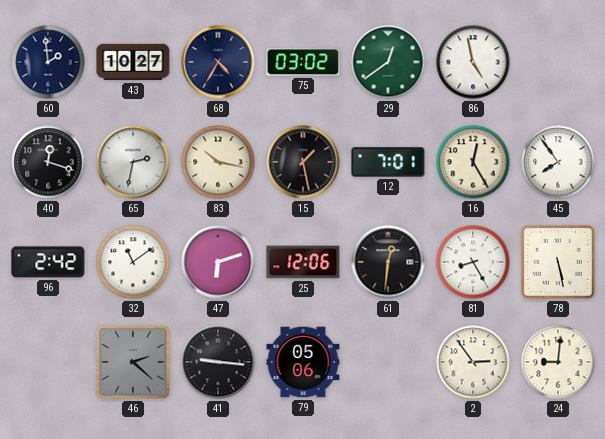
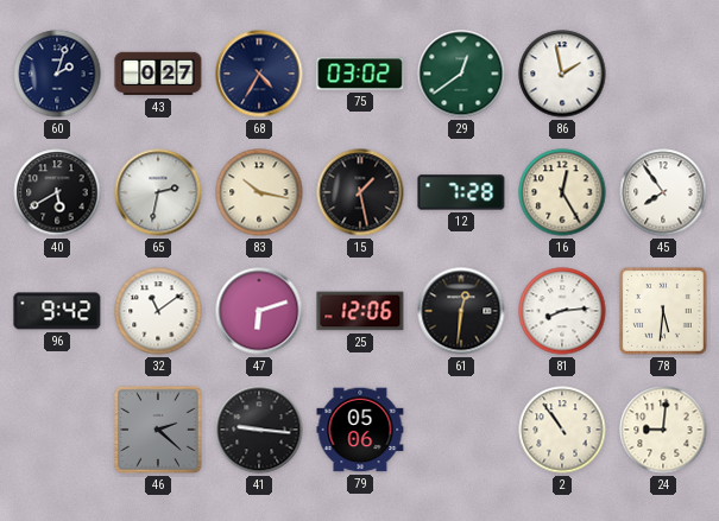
60: 1:59 -> 2:03 (57, 74)
43: 10:27 -> 0:27 (158, 74)
86: 4:58 -> 1:58 (562, 74)
40: 12:18 -> 5:40 (57, 192)
12: 7:01 -> 7:28 (461, 192)
96: 2:42 -> 9:42 (57, 311)
81: 8:25 -> 8:14 (562, 311)
78: 5:28 -> 5:31 (664, 312)
2: 2:54 -> 10:54 (562, 430)
